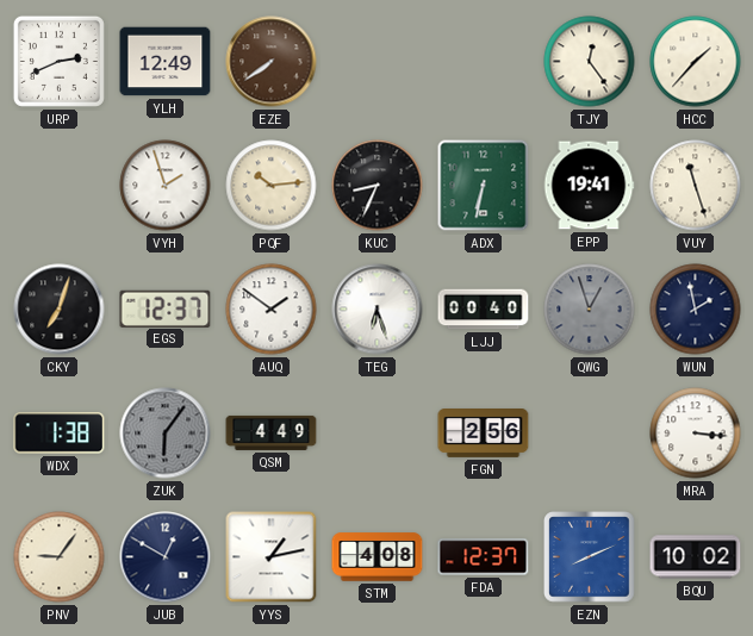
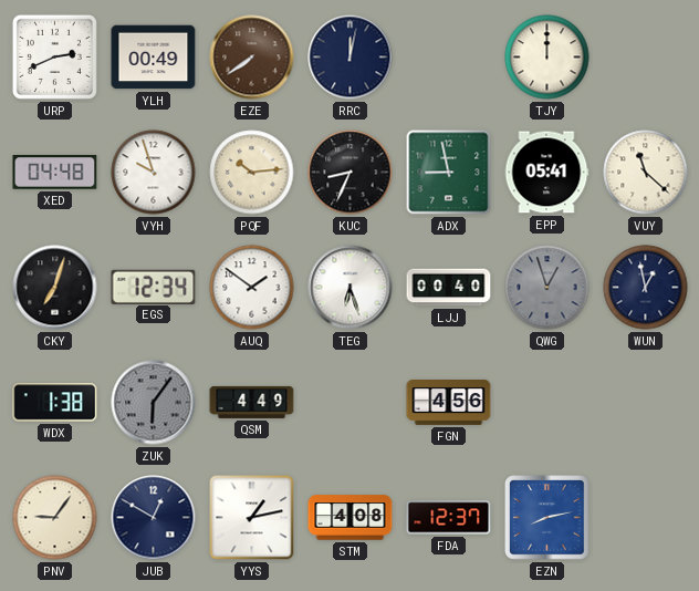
YLH: 12:49 -> 00:49 (154, 58)
RRC: none -> 12:02 (351, 58)
TJY: 12:24 -> 12:00 (547, 58)
HCC: 1:37 -> none (696, 62)
XED: none -> 04:48 (55, 173)
VYH: 1:57 -> 9:57 (154, 173)
ADX: 6:32 -> 8:58 (449, 173)
EPP: 19:41 -> 05:41 (546, 173)
VUY: 11:27 -> 11:22 (646, 173)
EGS: 12:37 -> 12:34 (154, 287)
WUN: 1:58 -> 12:58 (646, 288)
FGN: 2:56 -> 4:56 (449, 403)
MRA: 3:16 -> none (696, 434)
EZN: 8:11 -> 8:13 (547, 518)
BQU: 10:02 -> none (696, 557)
